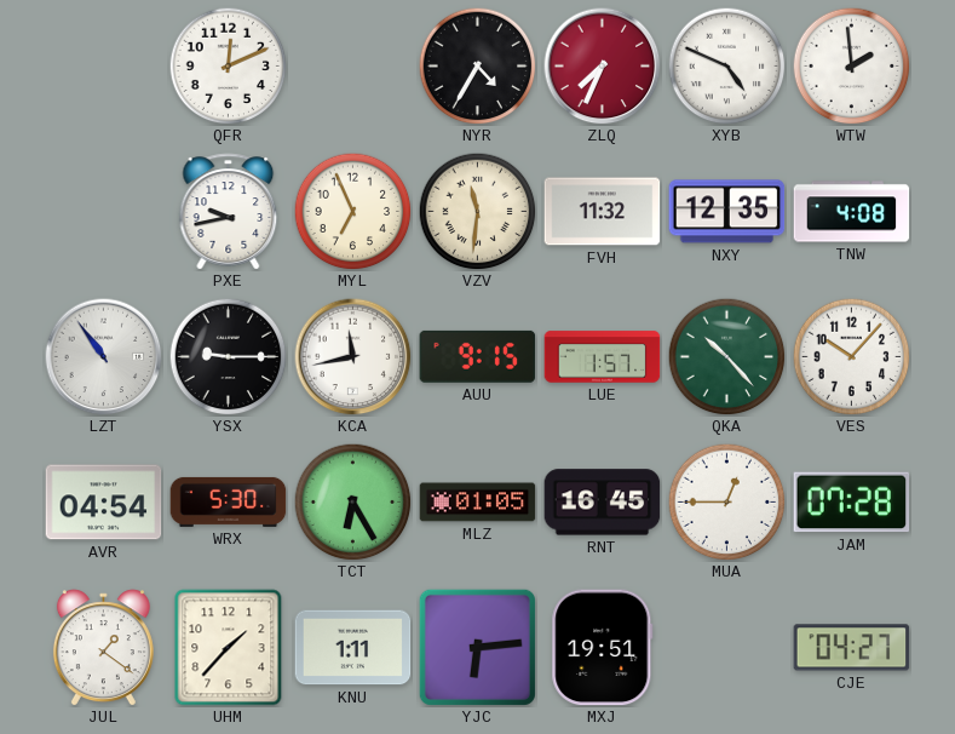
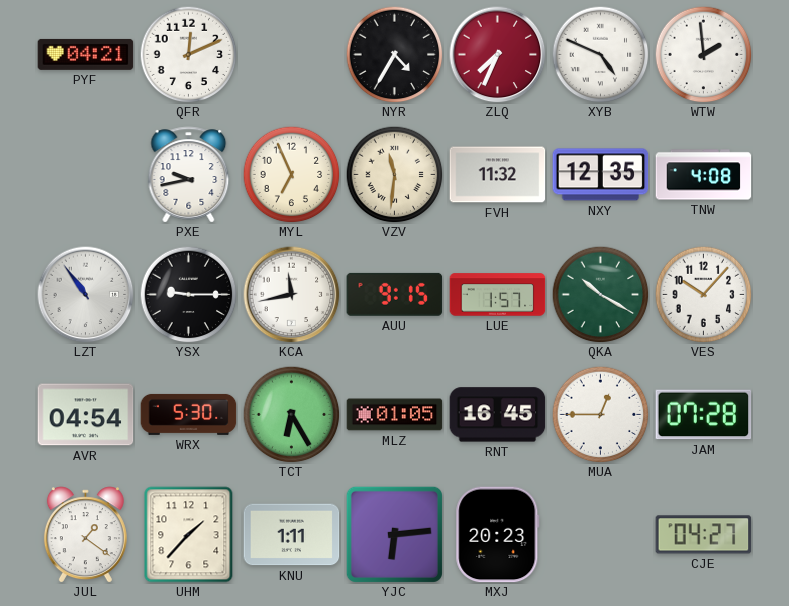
PYF: none -> 04:21 (86, 54)
QKA: 10:23 -> 10:20 (600, 294)
MXJ: 19:51 -> 20:23 (498, 535)
